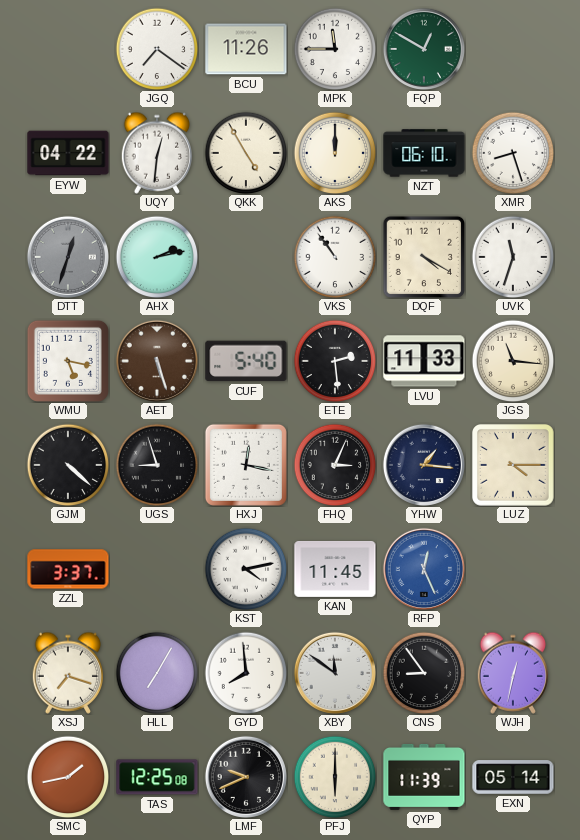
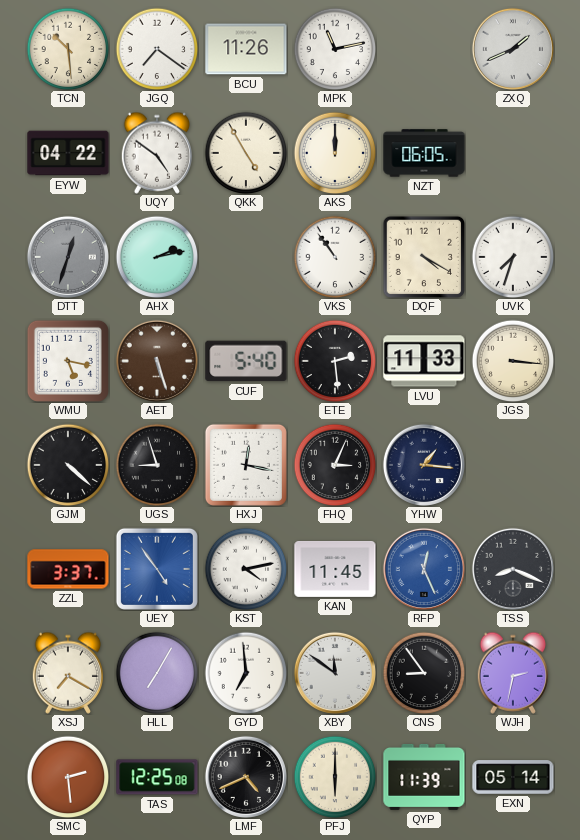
TCN: none -> 10:29 (68, 49)
MPK: 11:45 -> 11:13 (335, 49)
FQP: 12:50 -> none (424, 49)
ZXQ: none -> 1:41 (513, 49)
UQY: 12:31 -> 4:51 (157, 153)
NZT: 06:10 -> 06:05 (424, 153)
XMR: 8:27 -> none (513, 153)
UVK: 11:33 -> 7:33 (513, 257)
JGS: 11:16 -> 3:16 (513, 361)
LUZ: 4:15 -> none (514, 466)
UEY: none -> 4:54 (157, 569)
TSS: none -> 8:19 (513, 569)
XSJ: 7:18 -> 7:20 (68, 673)
GYD: 7:59 -> 6:59 (246, 673)
WJH: 12:32 -> 2:32 (513, 673)
SMC: 1:43 -> 2:29 (68, 777)
LMF: 9:41 -> 4:41 (246, 777)
